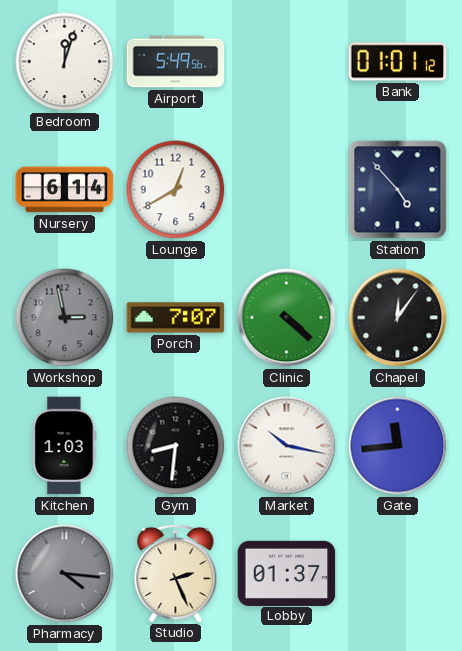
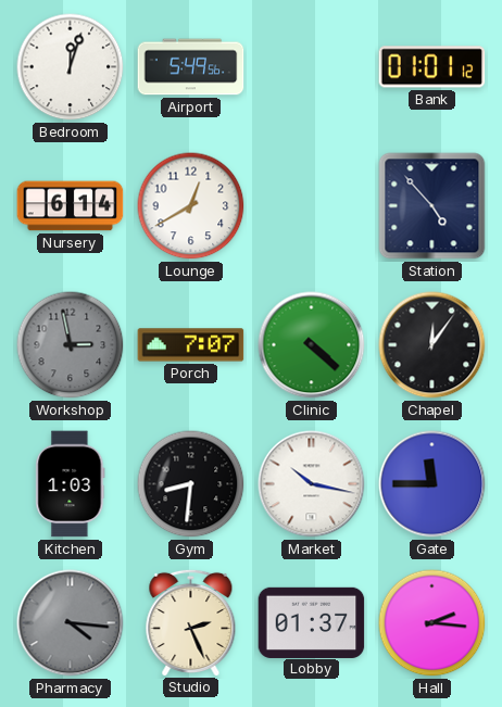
Gate: 11:44 -> 11:45 (432, 484)
Hall: none -> 2:16 (432, 623)
